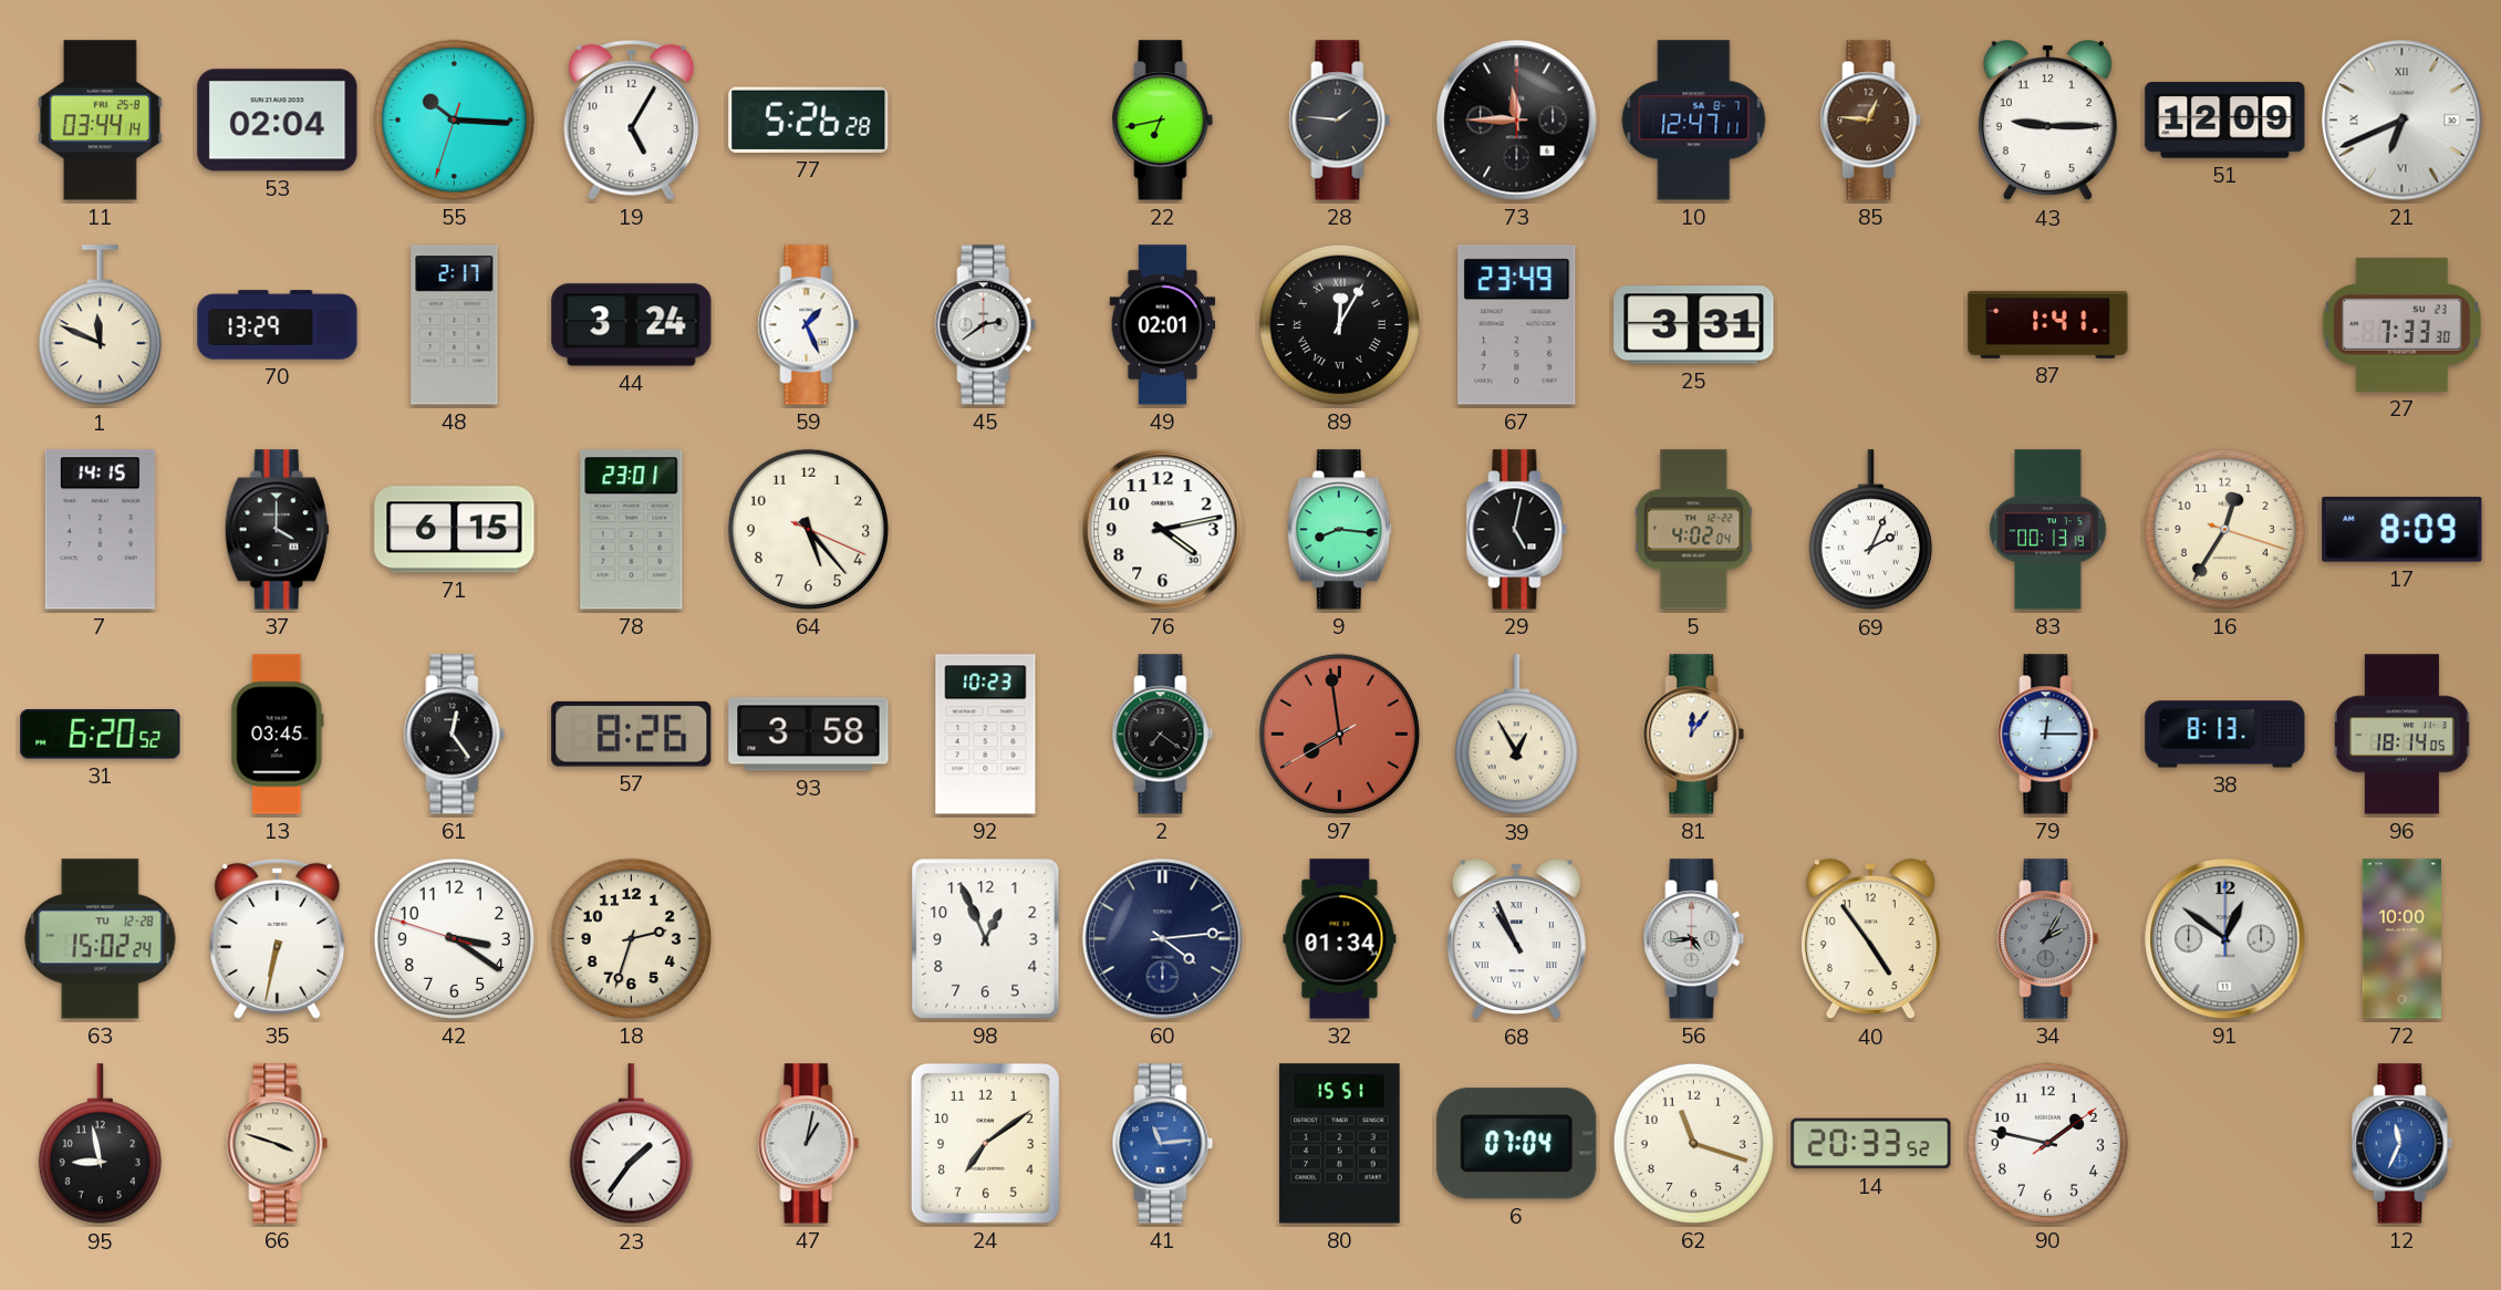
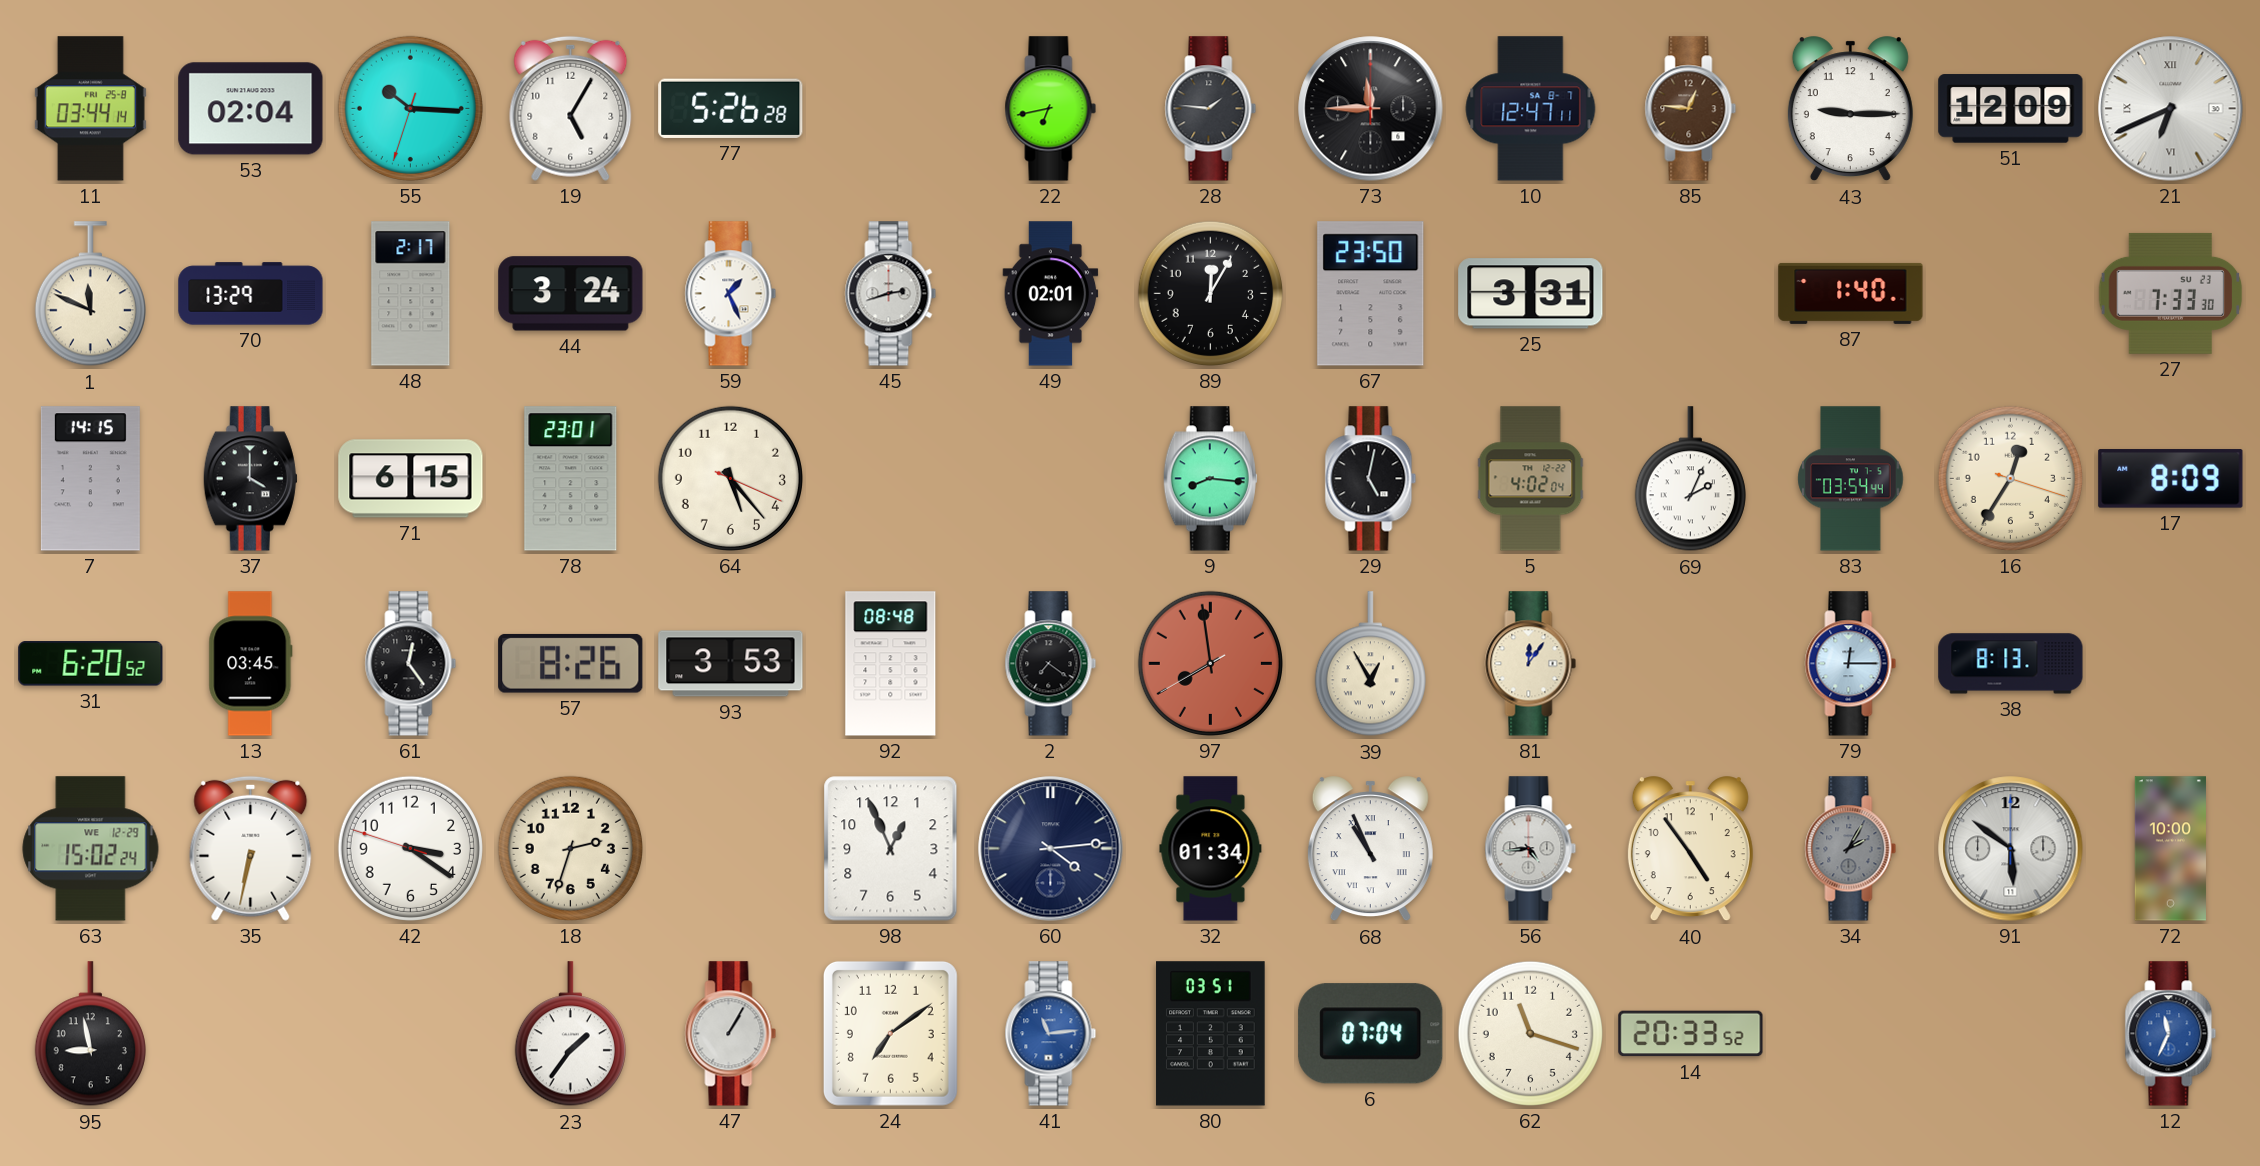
45: 2:39 -> 2:42 (891, 294)
89 numerals: Roman -> Arabic (1210, 293)
67: 23:49 -> 23:50 (1371, 294)
87: 1:41 -> 1:40 (1851, 293)
76: 4:13 -> none (1163, 530)
83: 00:13 -> 03:54 (1851, 479)
93: 3:58 -> 3:53 (731, 664)
92: 10:23 -> 08:48 (891, 664)
96: 18:14 -> none (2401, 735)
63 date: TU 12-28 -> WE 12-29 (91, 849)
91: 12:51 -> 5:51 (2011, 849)
66: 3:48 -> none (278, 1144)
47: 1:02 -> 1:05 (731, 1034)
80: 15:51 -> 03:51 (1211, 1034)
90: 1:47 -> none (2047, 1143)
